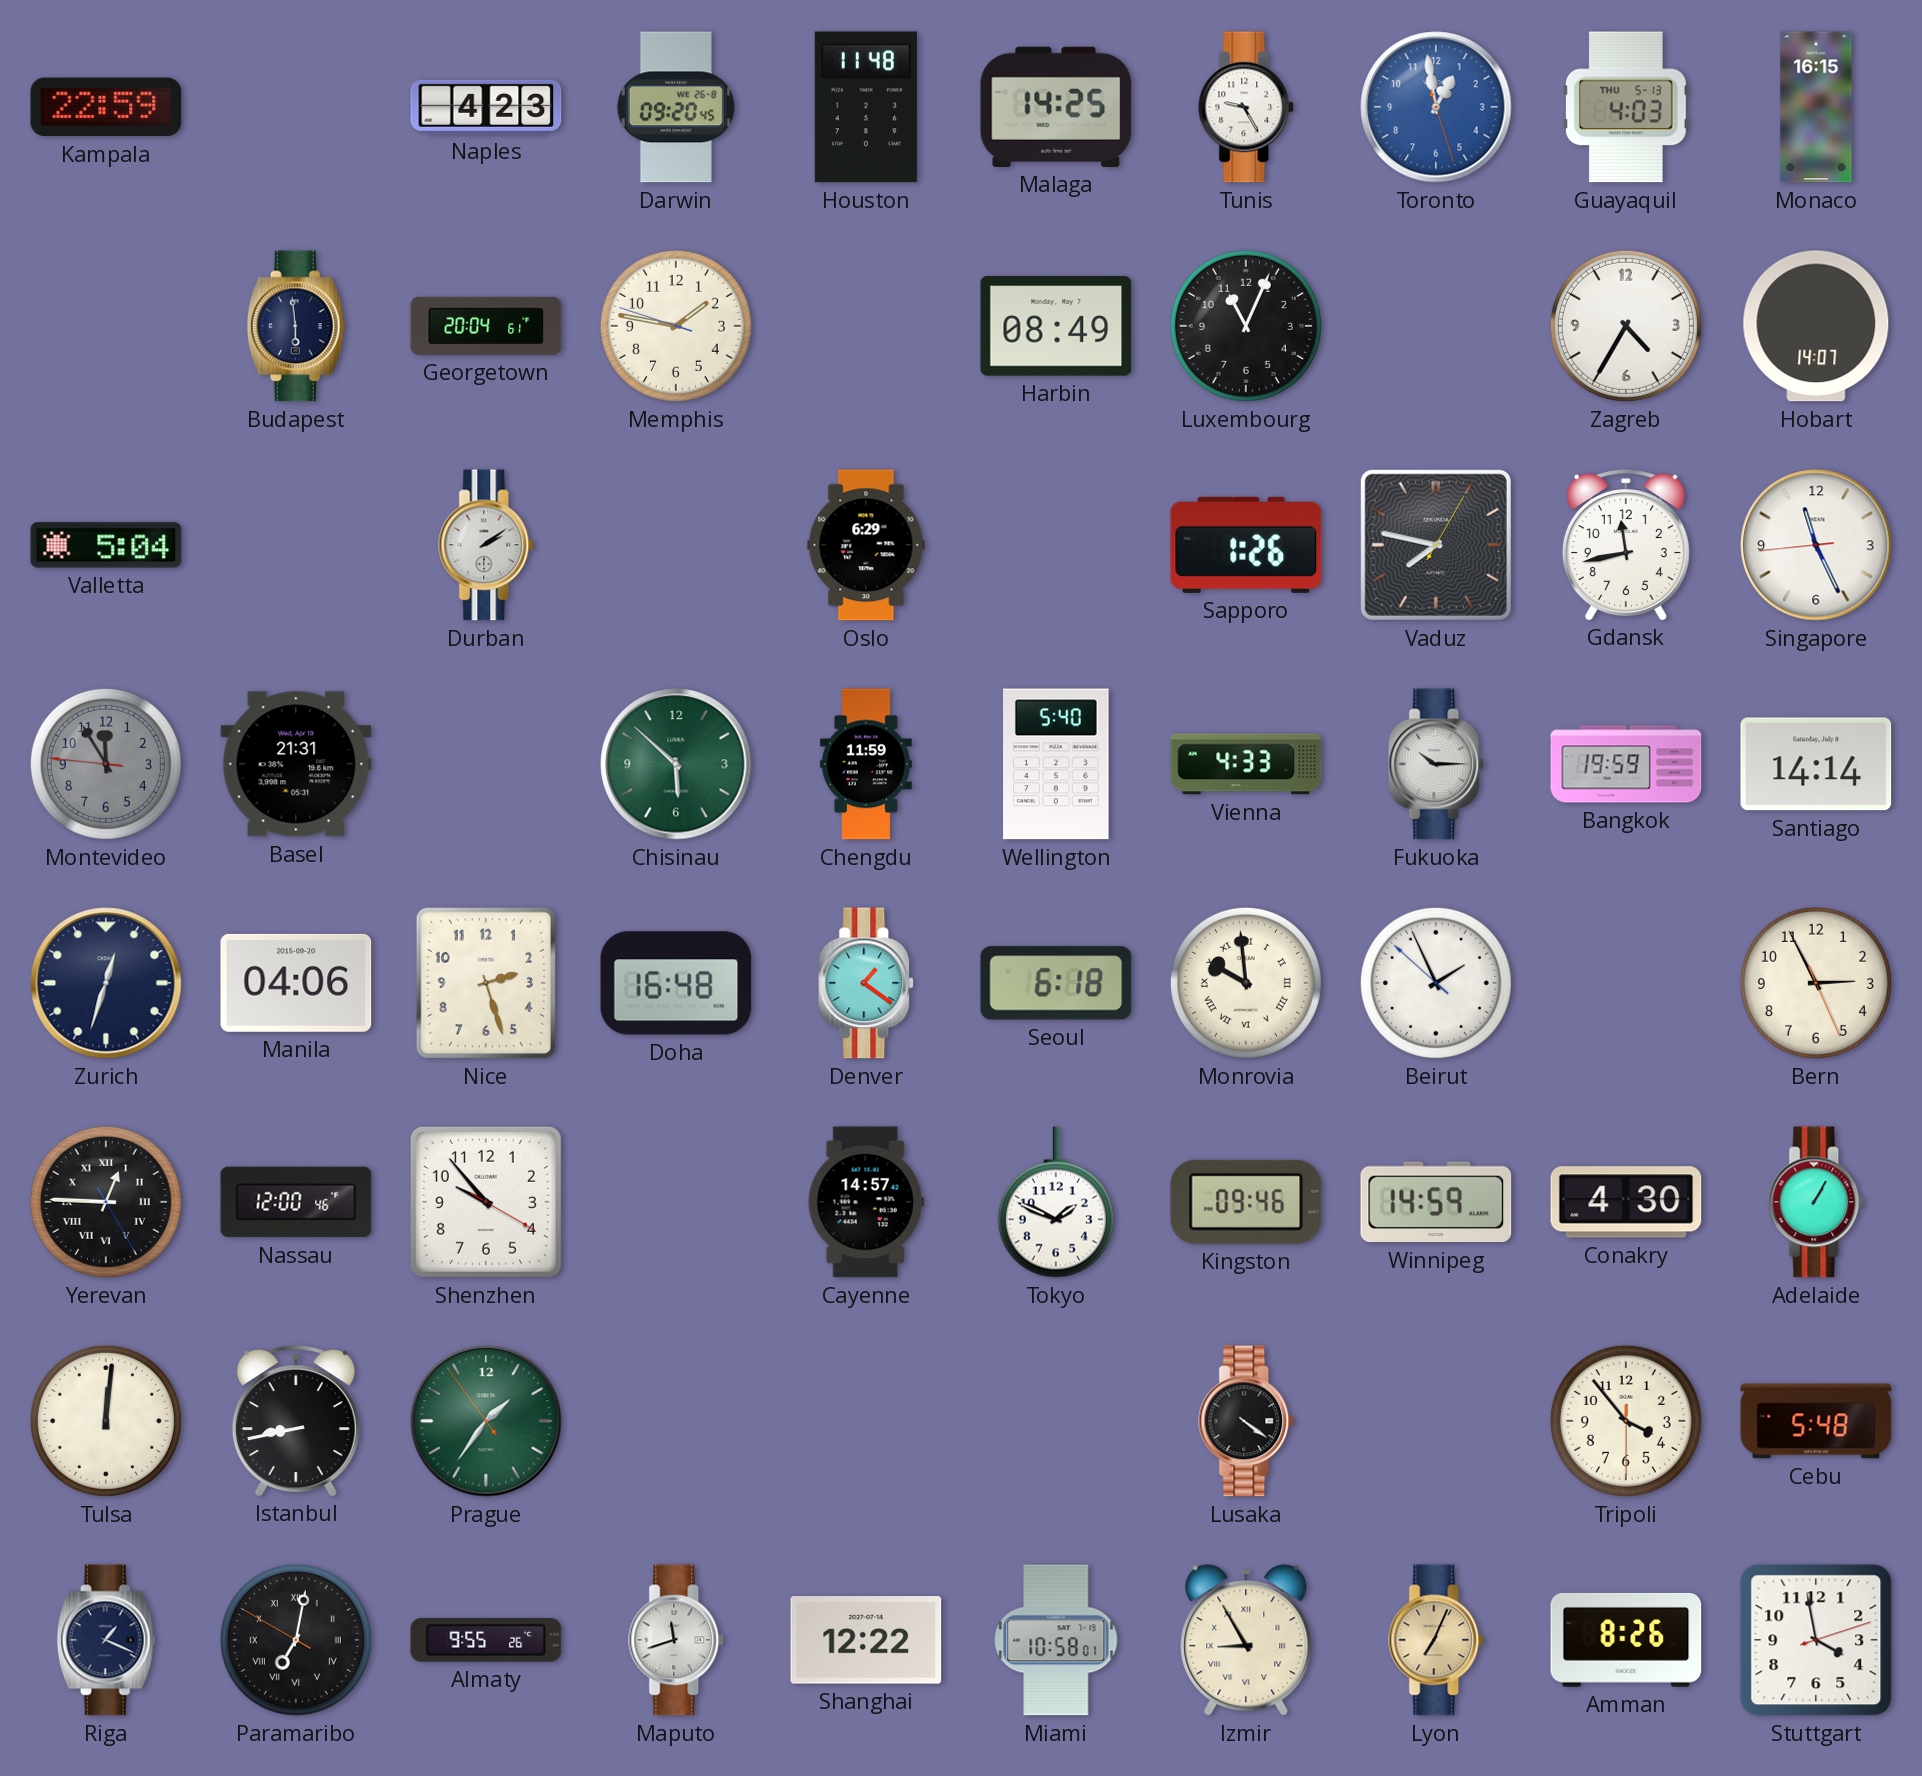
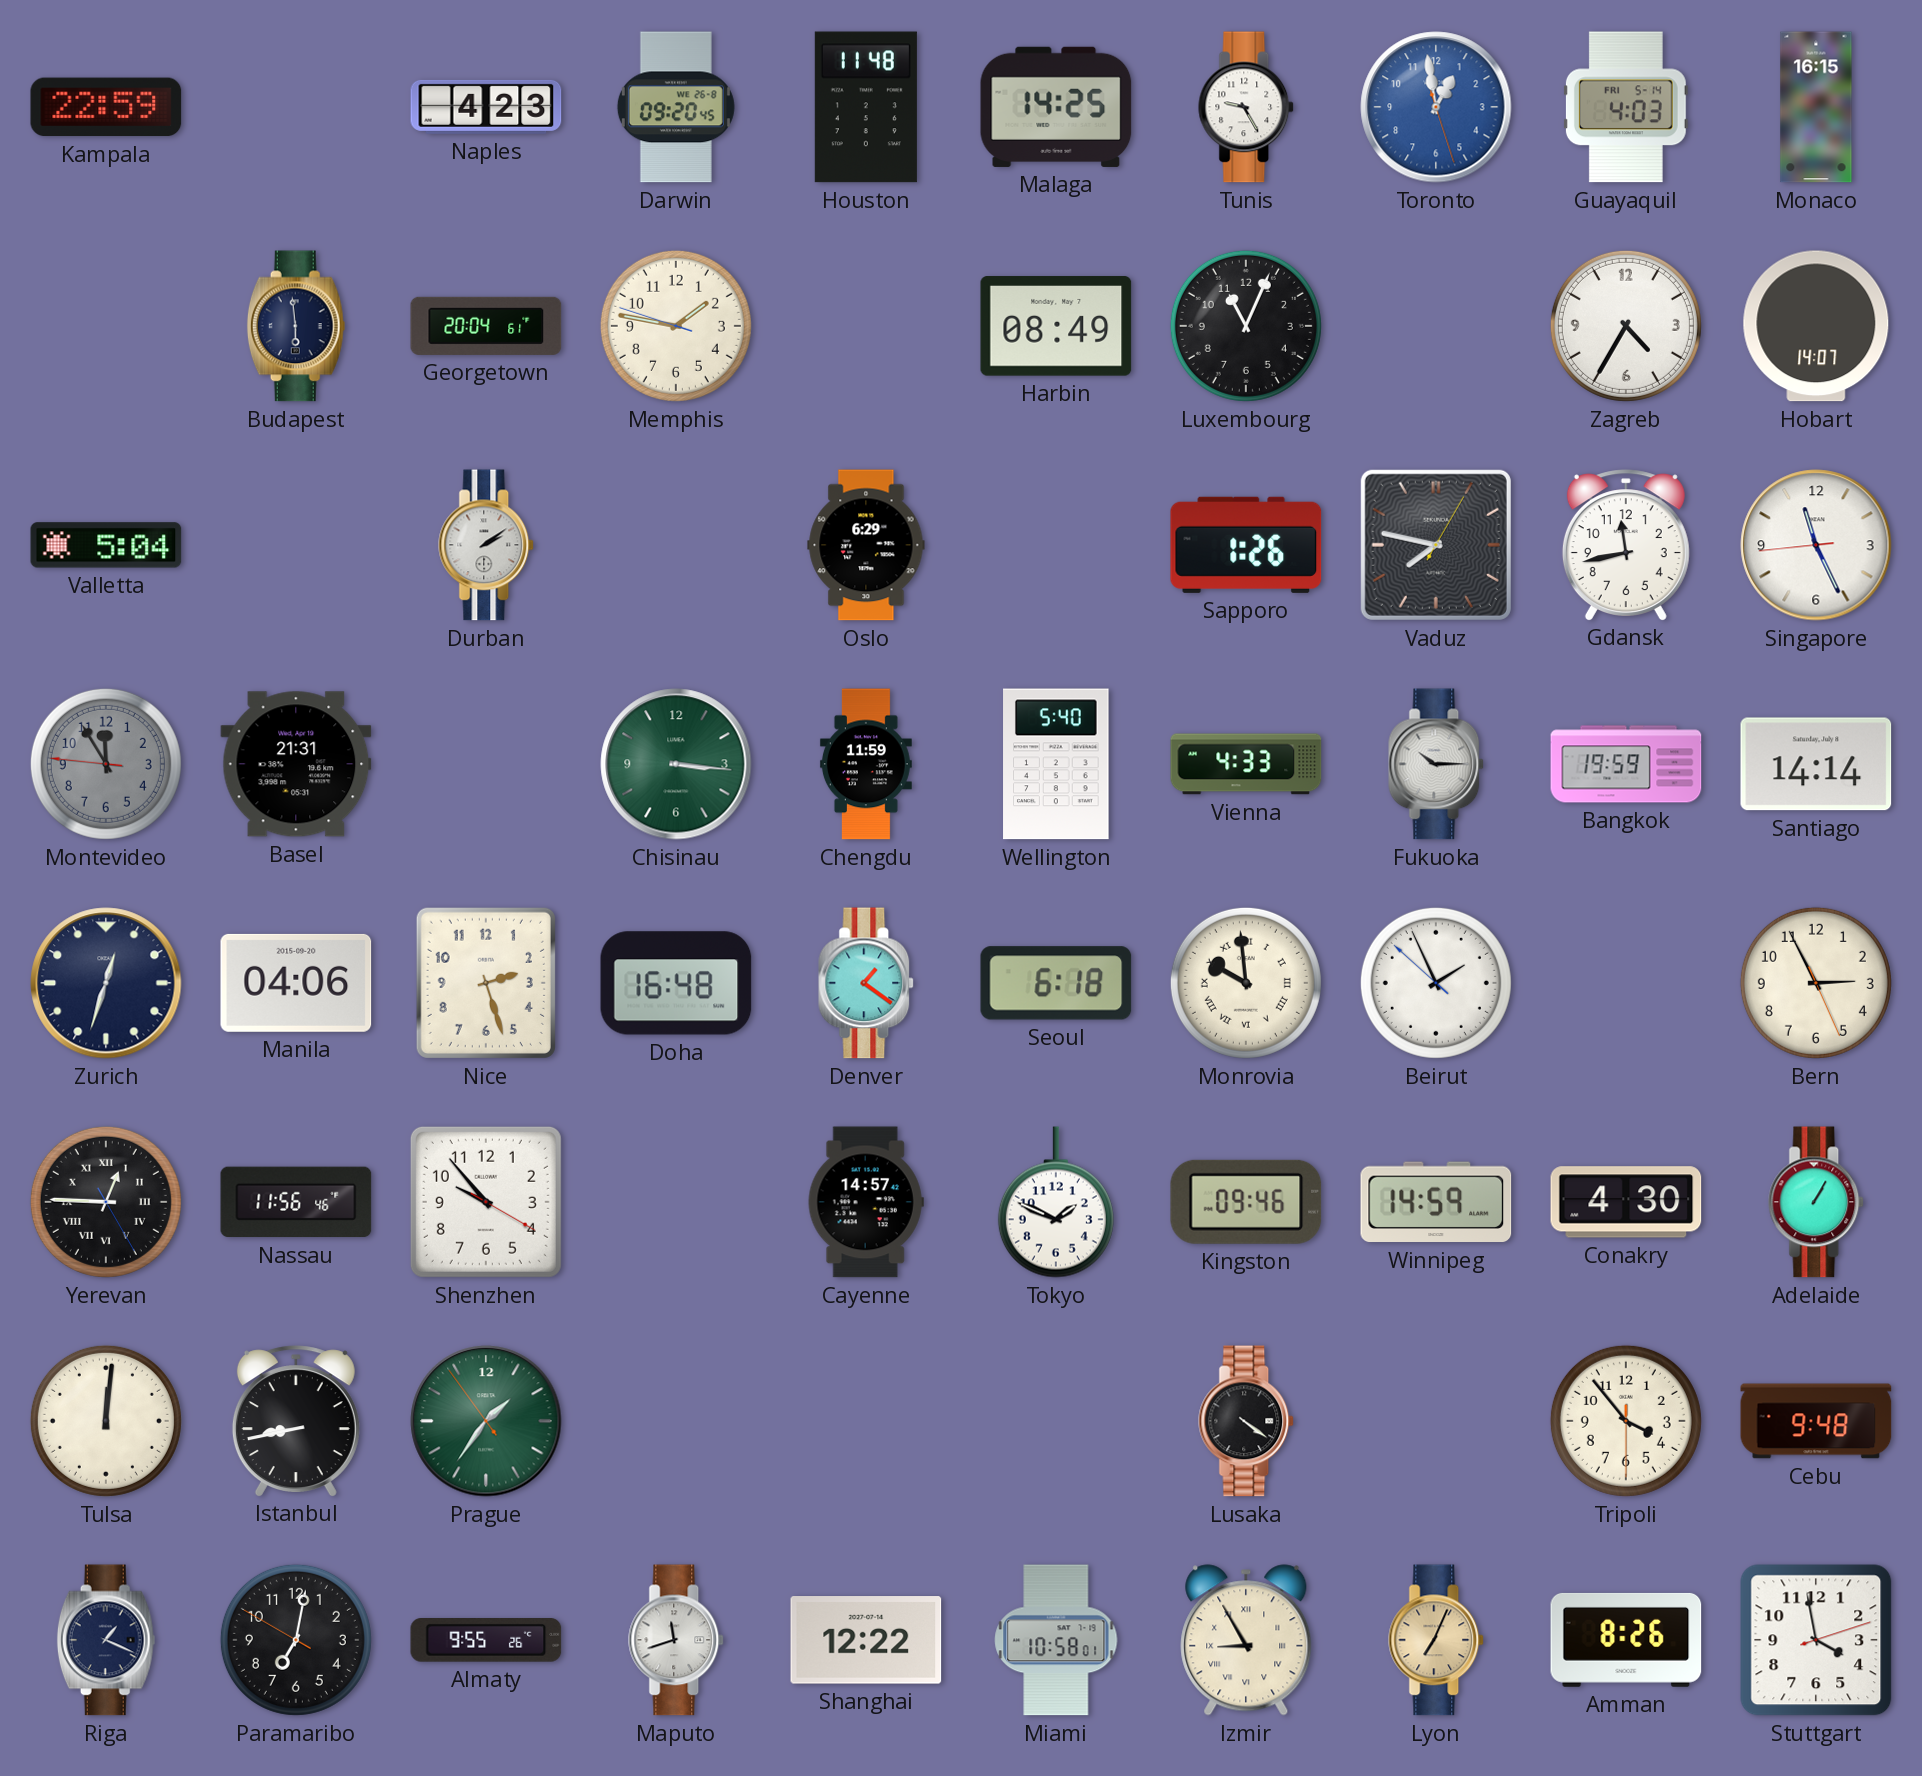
Guayaquil date: THU 5-13 -> FRI 5-14 (1626, 107)
Chisinau: 5:52 -> 3:16 (676, 764)
Nassau: 12:00 -> 11:56 (296, 1202)
Cebu: 5:48 -> 9:48 (1816, 1421)
Paramaribo numerals: Roman -> Arabic (296, 1640)
